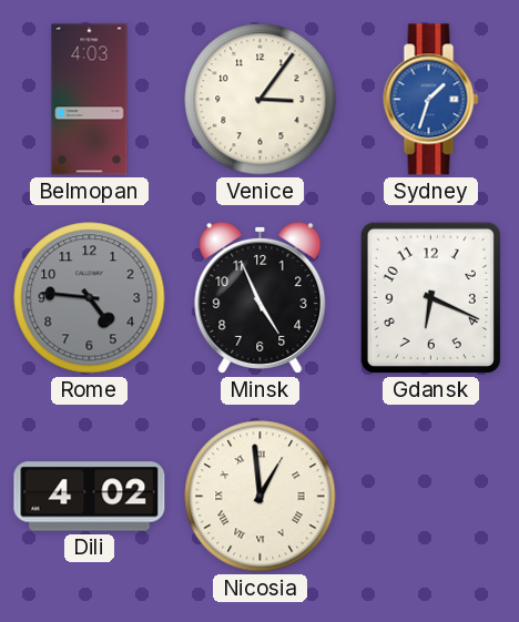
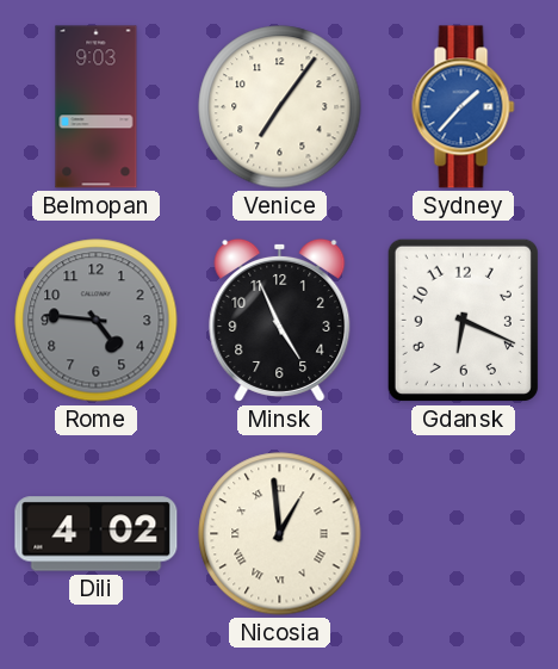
Belmopan: 4:03 -> 9:03 (97, 107)
Venice: 3:06 -> 7:06 (280, 107)
Sydney: 1:33 -> 1:37 (464, 107)
